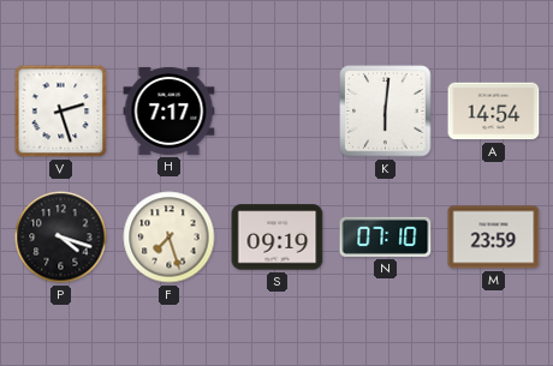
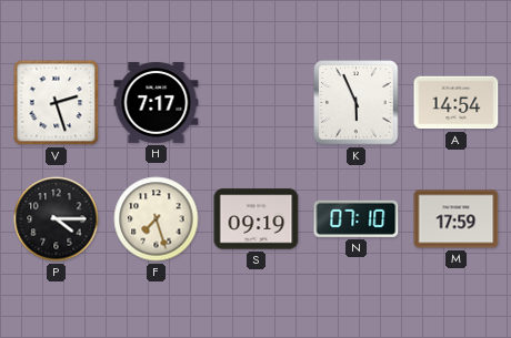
K: 6:01 -> 5:56 (357, 103)
P: 4:18 -> 4:15 (57, 219)
M: 23:59 -> 17:59 (457, 219)
